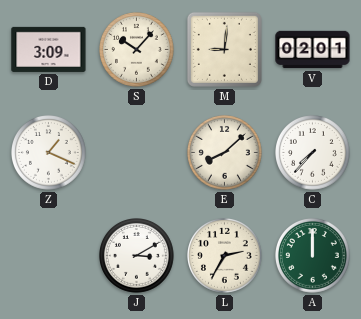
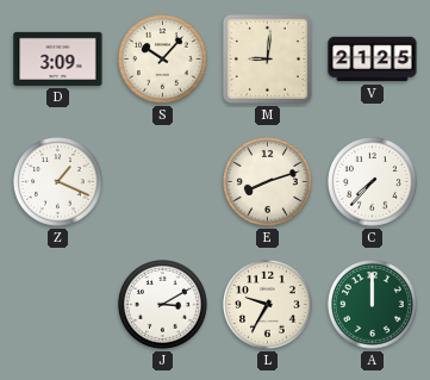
V: 02:01 -> 21:25 (373, 60)
E: 8:08 -> 8:12 (268, 182)
L: 2:35 -> 9:35 (268, 305)
